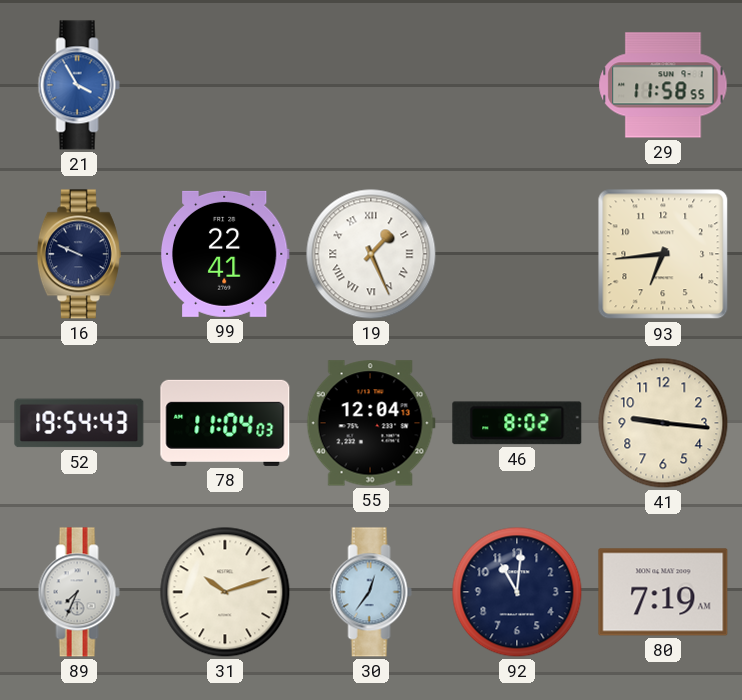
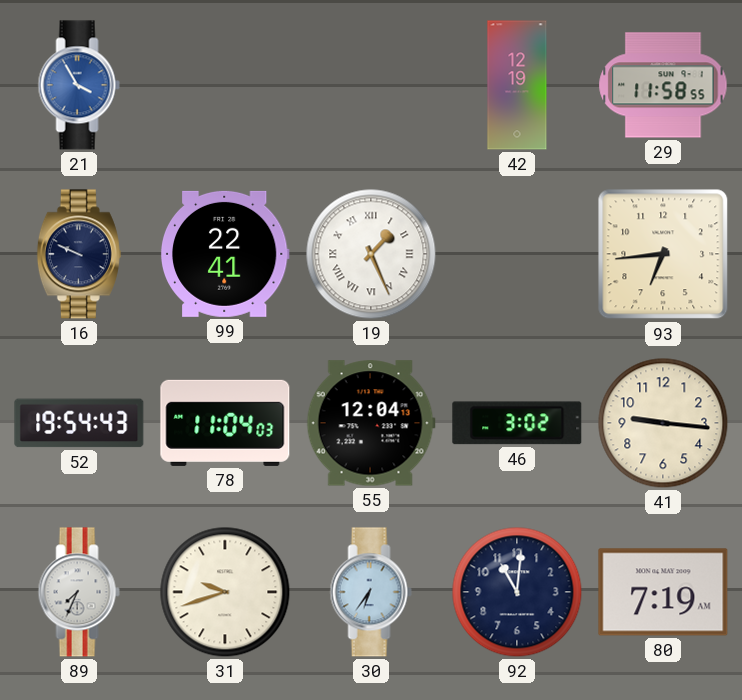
42: none -> 12:19 (517, 85)
46: 8:02 -> 3:02 (517, 423)
31: 10:12 -> 9:42 (225, 592)
30: 12:36 -> 6:36 (371, 592)
